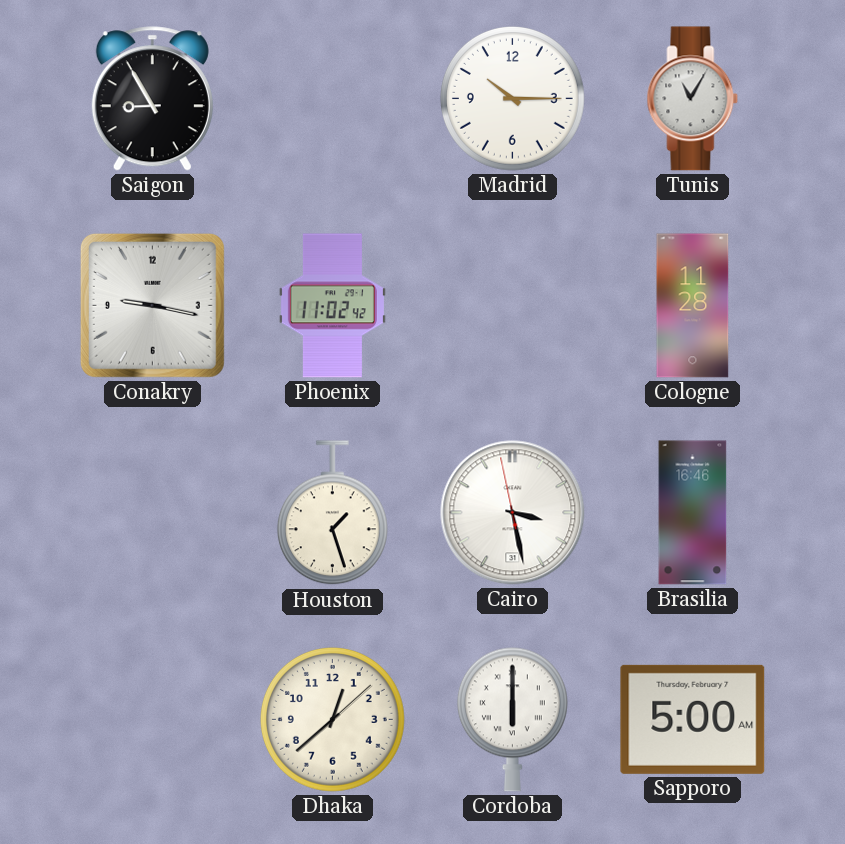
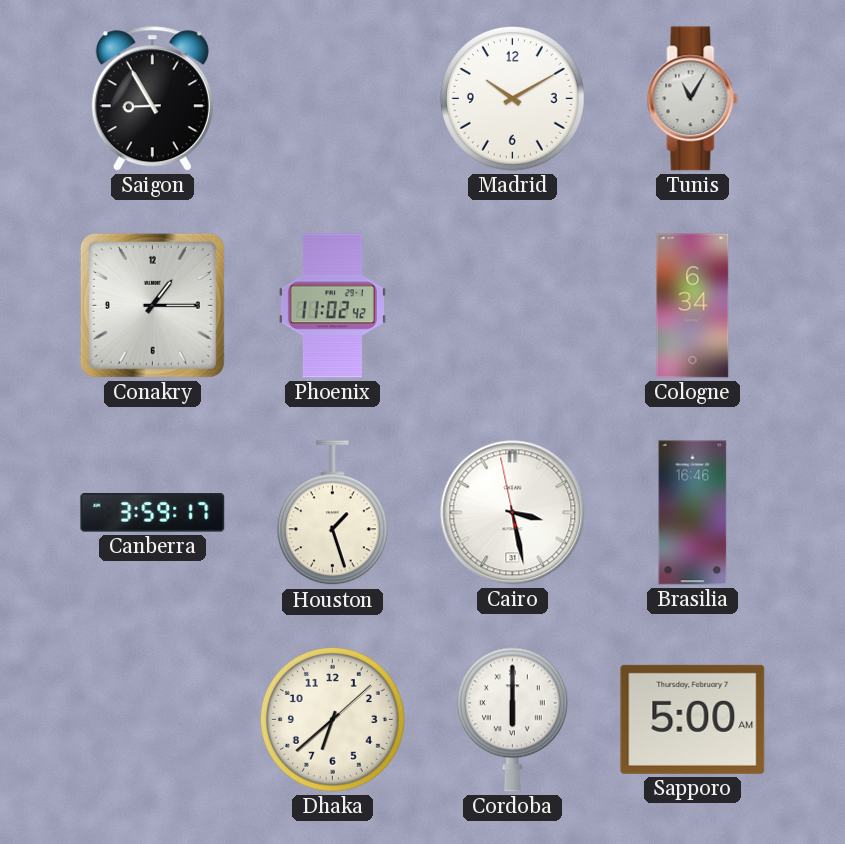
Madrid: 10:15 -> 10:10 (512, 98)
Conakry: 9:17 -> 1:15 (152, 305)
Cologne: 11:28 -> 6:34 (693, 306)
Canberra: none -> 3:59 (153, 513)
Dhaka: 12:38 -> 6:38 (332, 719)
